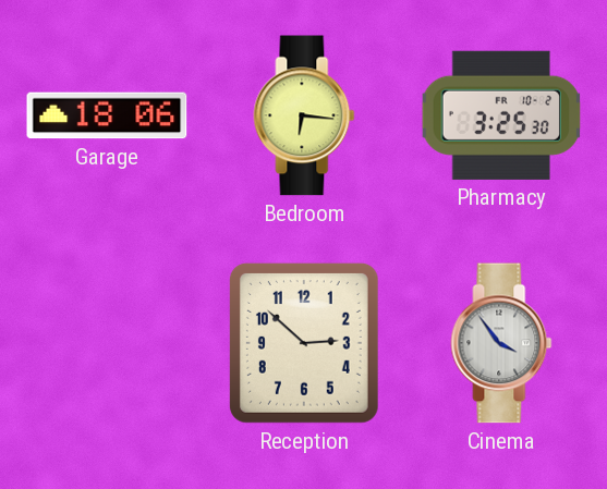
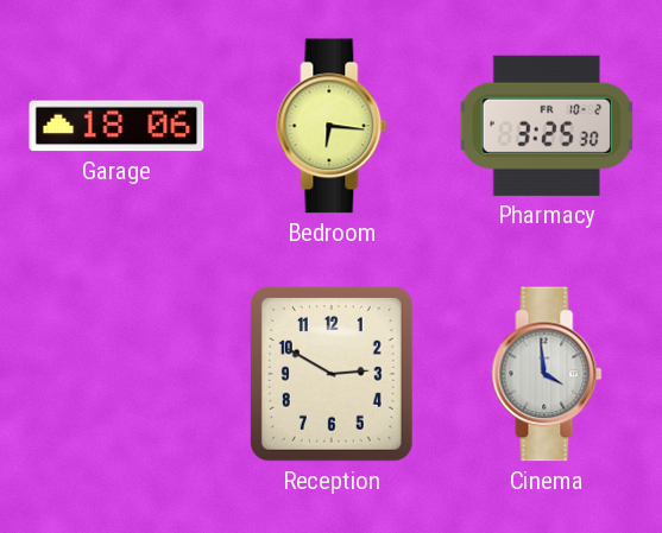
Reception: 2:52 -> 2:50 (332, 374)
Cinema: 3:54 -> 3:59 (547, 374)
